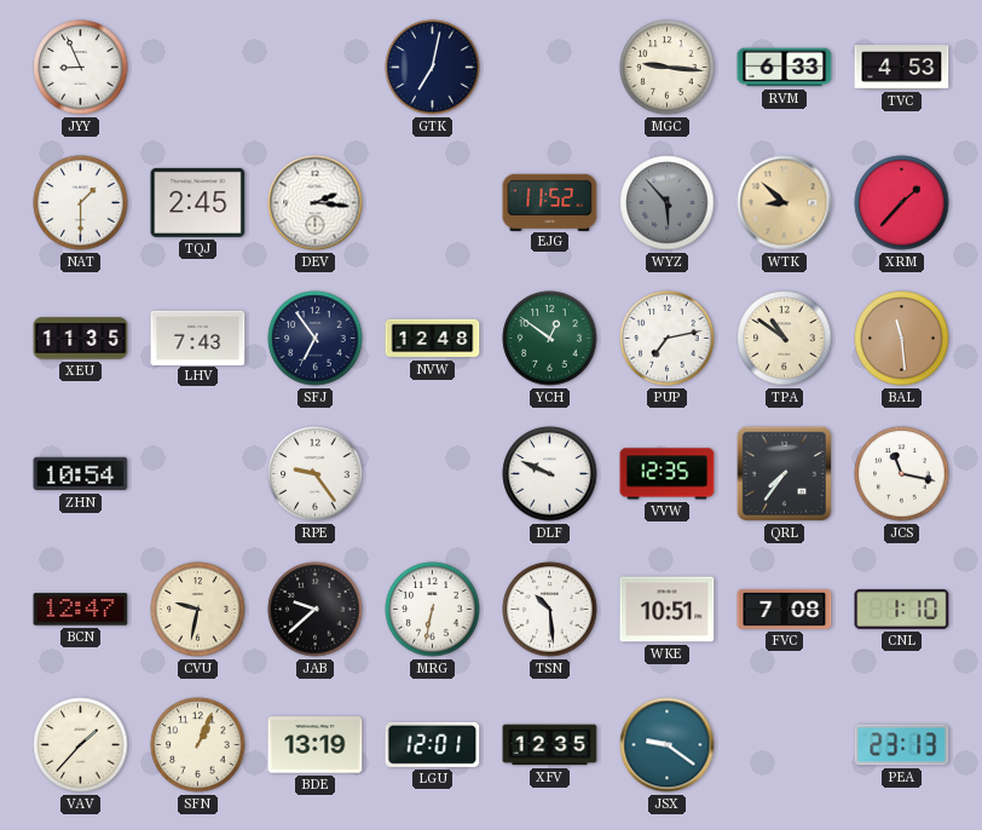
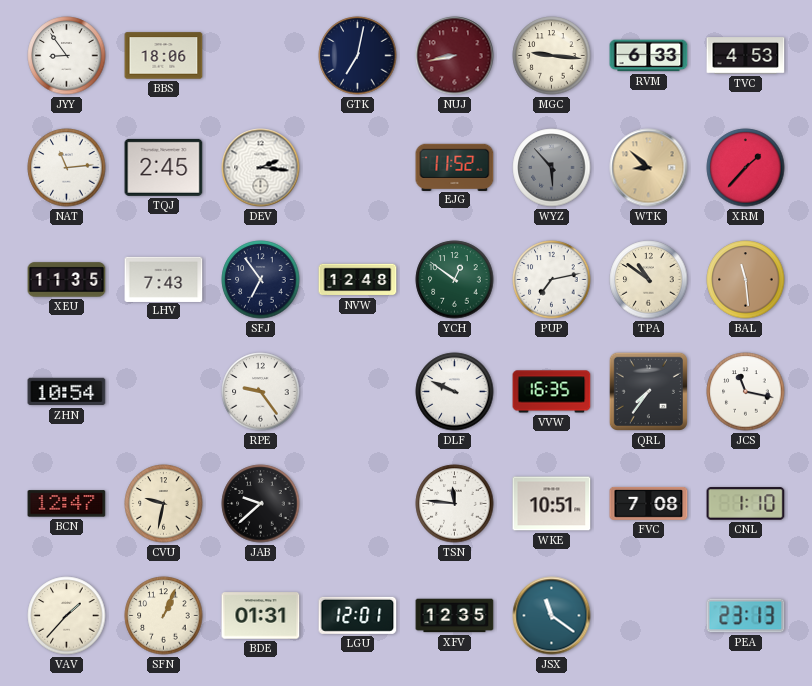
JYY: 8:56 -> 8:54 (67, 56)
BBS: none -> 18:06 (164, 56)
NUJ: none -> 8:43 (455, 56)
NAT: 1:30 -> 11:14 (67, 168)
VVW: 12:35 -> 16:35 (552, 392)
MRG: 6:32 -> none (433, 610)
TSN: 10:29 -> 11:46 (455, 504)
BDE: 13:19 -> 01:31 (261, 616)
JSX: 9:21 -> 11:21 (552, 616)
